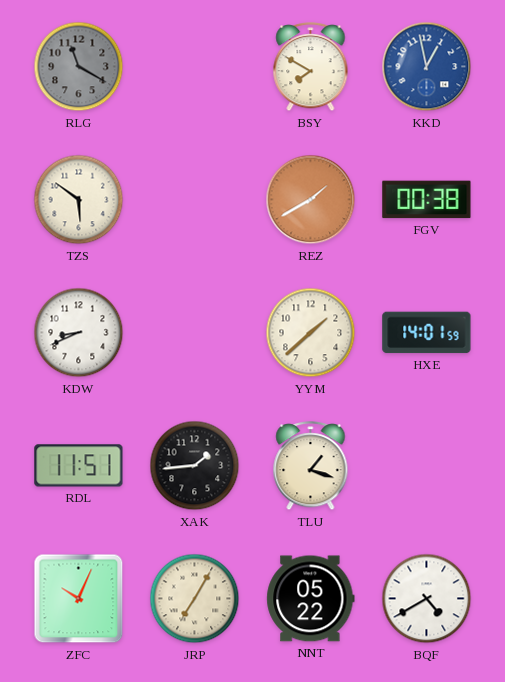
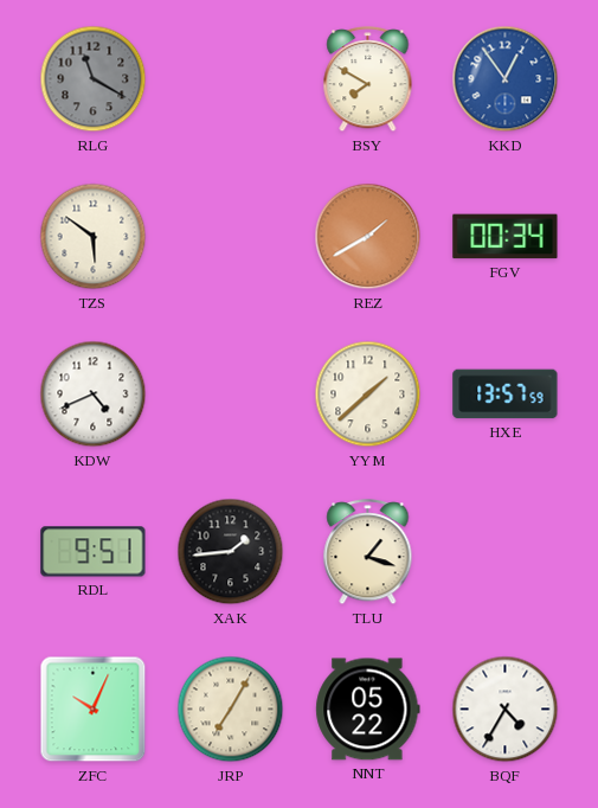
KKD: 12:58 -> 12:54 (506, 79)
FGV: 00:38 -> 00:34 (506, 237)
KDW: 8:41 -> 4:41 (94, 395)
HXE: 14:01 -> 13:57 (506, 395)
RDL: 11:51 -> 9:51 (94, 552)
BQF: 4:40 -> 4:35 (506, 710)
